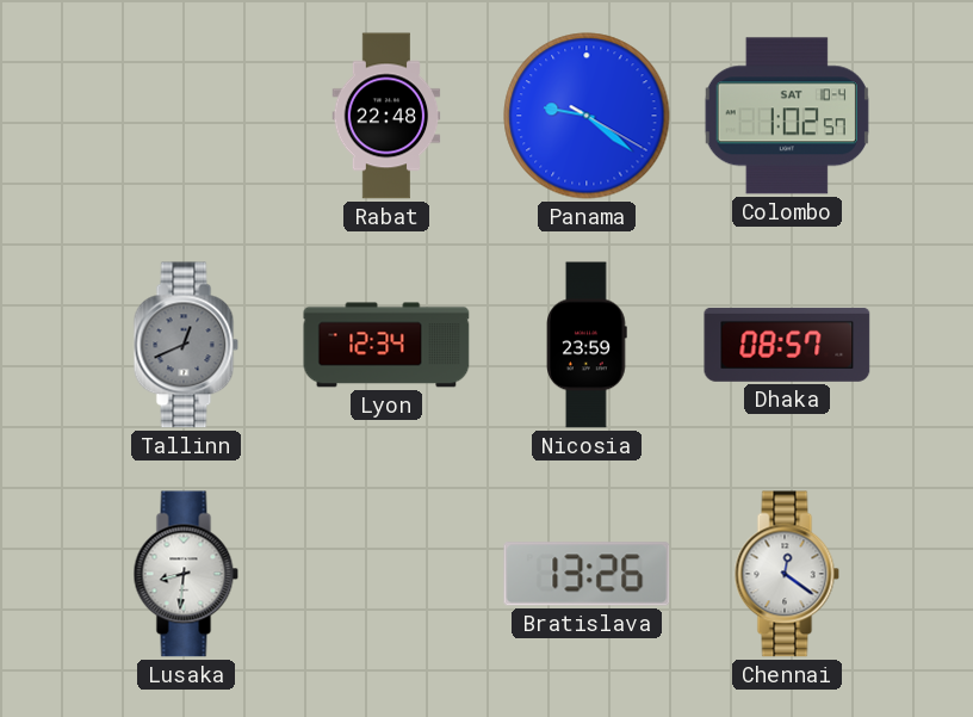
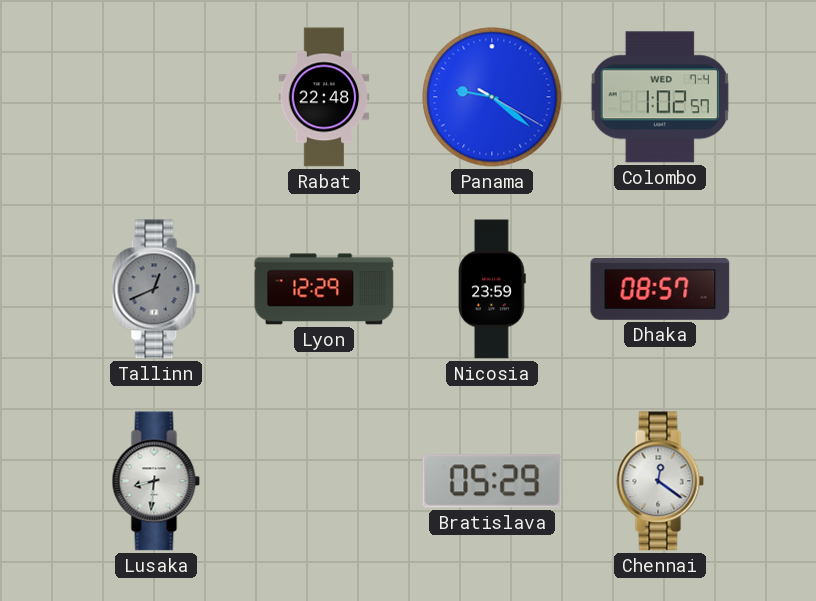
Colombo date: SAT 10-4 -> WED 7-4 (660, 97)
Lyon: 12:34 -> 12:29 (324, 289)
Bratislava: 13:26 -> 05:29 (492, 481)
